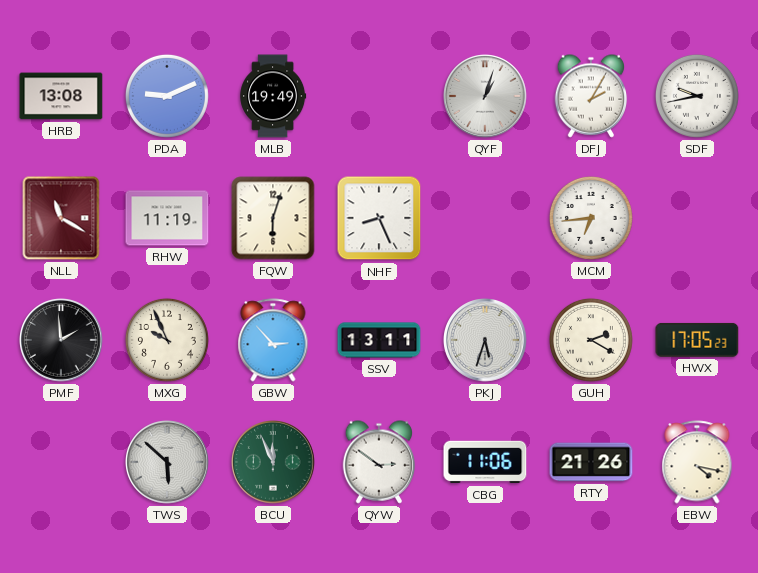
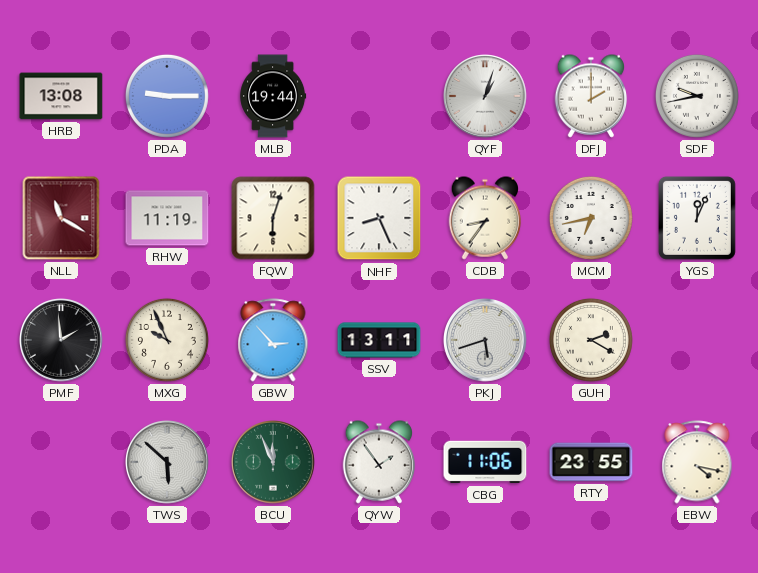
PDA: 9:11 -> 9:15 (167, 96)
MLB: 19:49 -> 19:44 (273, 96)
DFJ: 2:05 -> 2:00 (591, 96)
CDB: none -> 8:36 (485, 218)
MCM: 6:44 -> 6:43 (591, 218)
YGS: none -> 12:04 (697, 218)
PKJ: 5:33 -> 5:42 (486, 341)
HWX: 17:05 -> none (697, 340)
QYW: 2:51 -> 1:54 (379, 462)
RTY: 21:26 -> 23:55 (591, 462)
